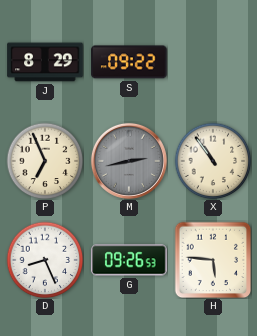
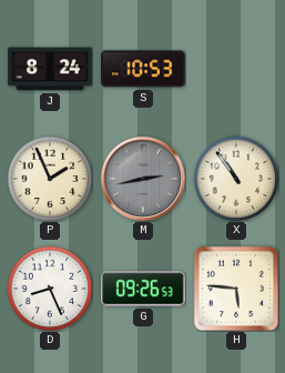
J: 8:29 -> 8:24 (50, 69)
S: 09:22 -> 10:53 (143, 69)
P: 6:56 -> 1:56 (50, 179)
